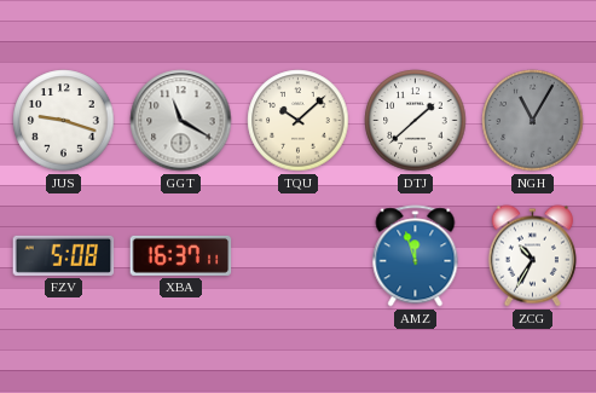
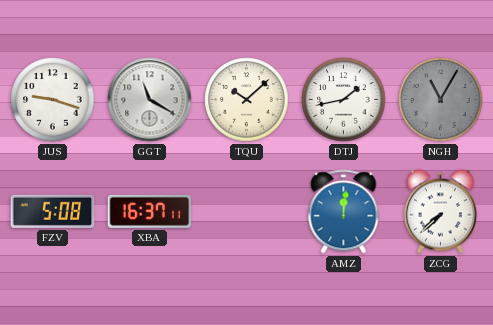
DTJ: 1:38 -> 1:43 (344, 100)
AMZ: 11:57 -> 12:01 (344, 212)
ZCG: 10:35 -> 7:38 (440, 212)
